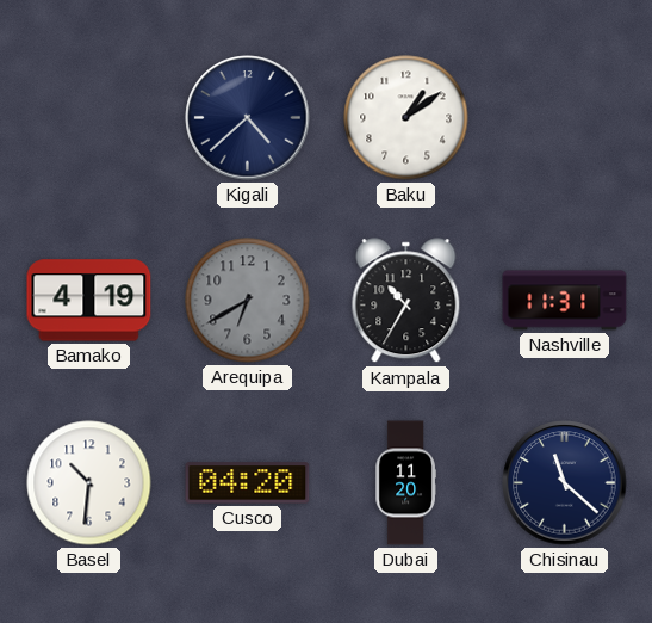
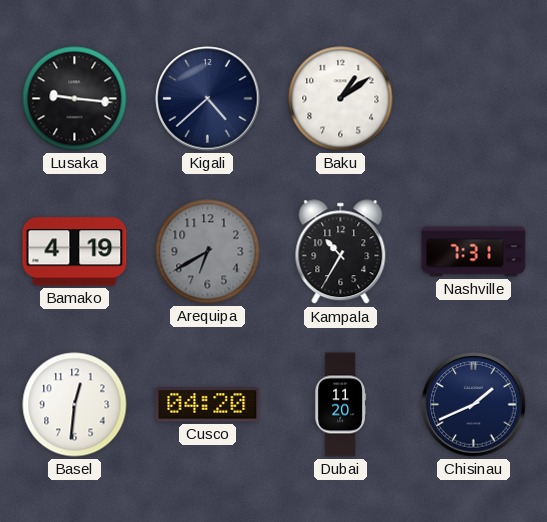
Lusaka: none -> 9:16 (75, 99)
Nashville: 11:31 -> 7:31 (474, 252)
Basel: 10:31 -> 12:31 (75, 405)
Chisinau: 11:22 -> 1:41 (474, 405)
